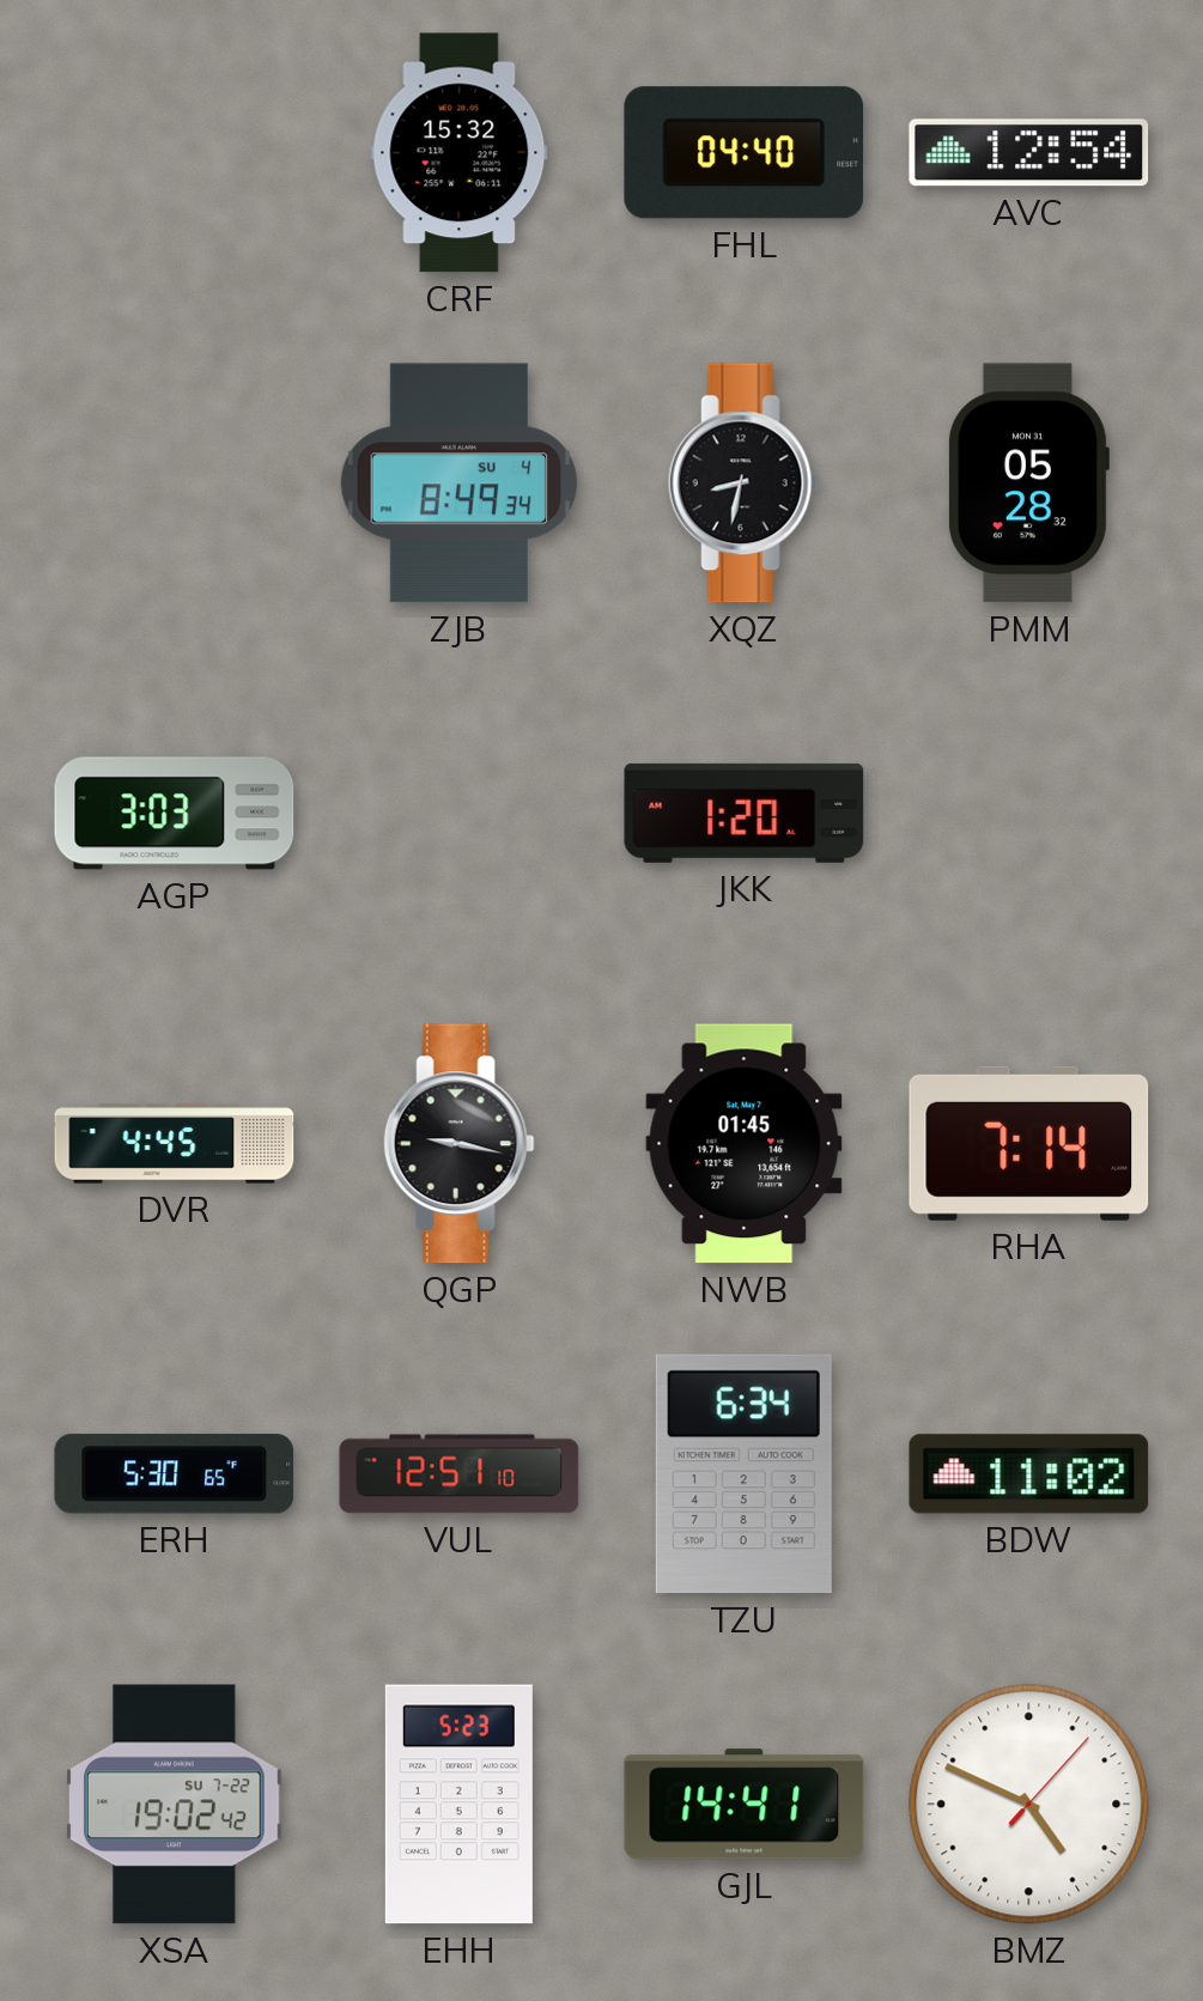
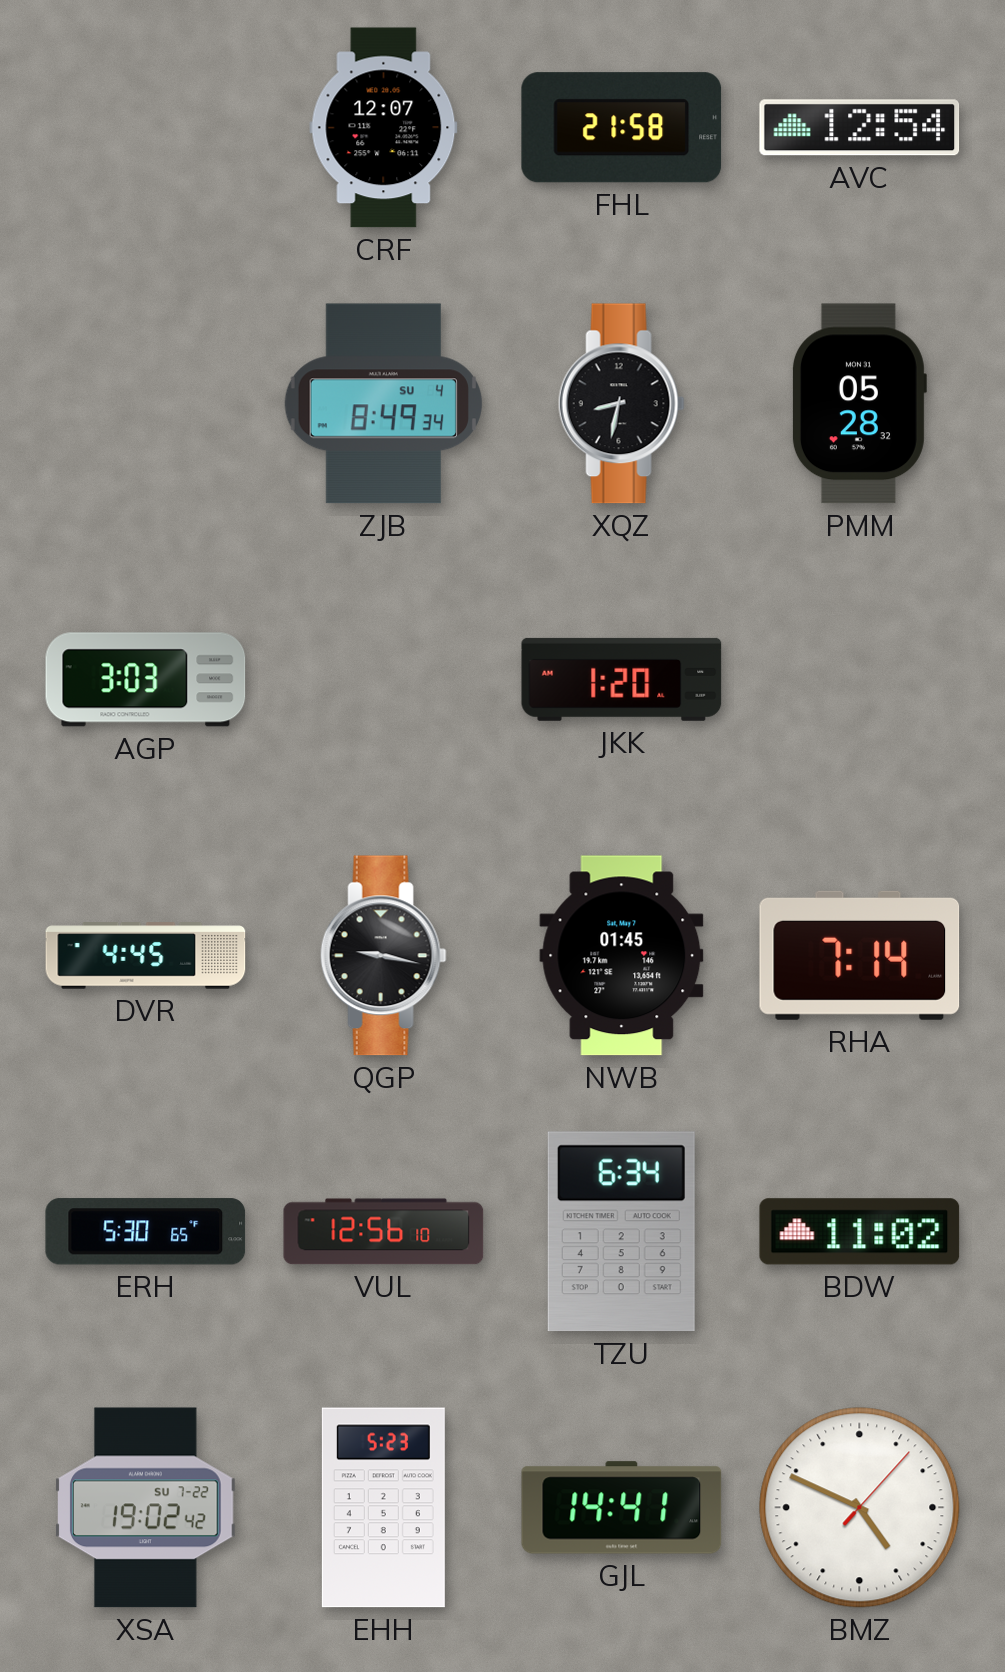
CRF: 15:32 -> 12:07 (384, 128)
FHL: 04:40 -> 21:58 (622, 128)
VUL: 12:51 -> 12:56 (384, 1232)
